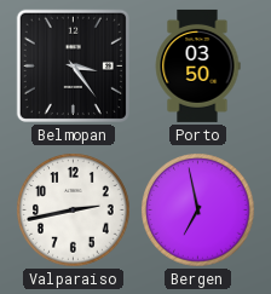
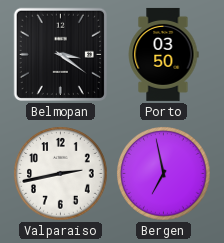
Belmopan: 3:24 -> 3:21 (60, 54)
